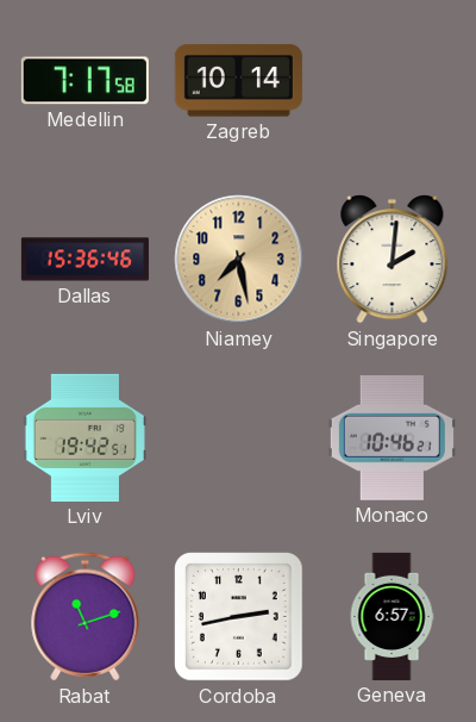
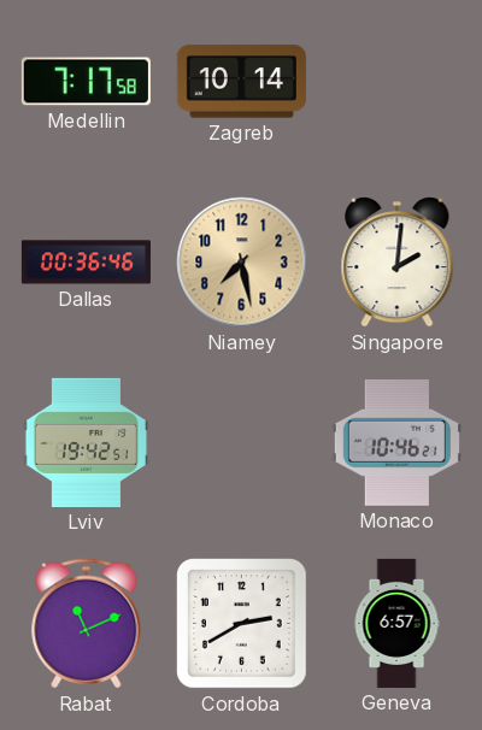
Dallas: 15:36 -> 00:36 (86, 263)
Rabat: 11:12 -> 11:11 (87, 624)
Cordoba: 2:43 -> 2:40 (242, 624)
